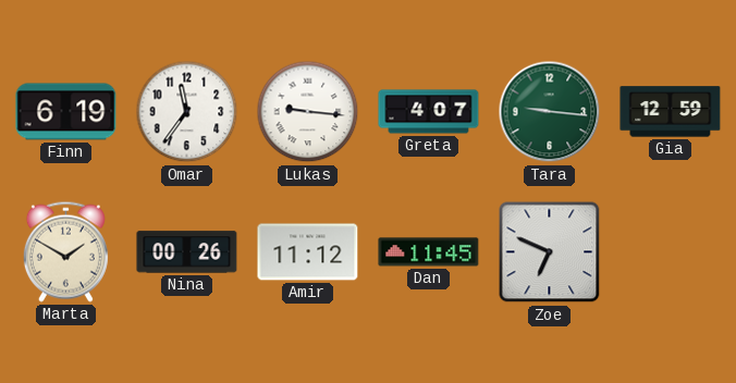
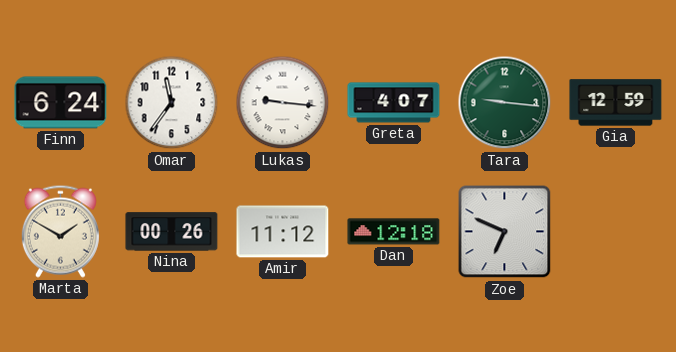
Finn: 6:19 -> 6:24 (61, 103)
Dan: 11:45 -> 12:18 (394, 232)
